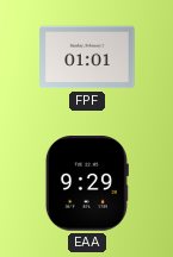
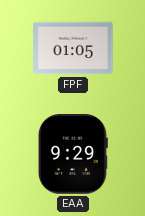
FPF: 01:01 -> 01:05 (73, 48)
